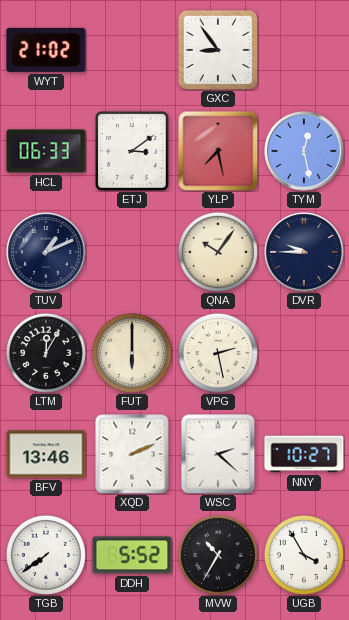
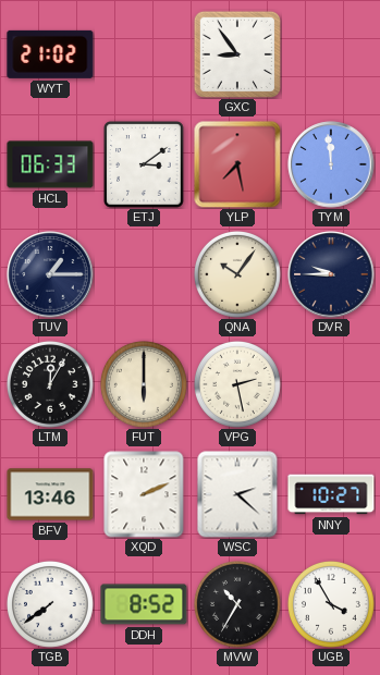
TYM: 12:28 -> 11:59 (331, 164)
TUV: 1:11 -> 1:15 (50, 274)
DDH: 5:52 -> 8:52 (144, 604)
